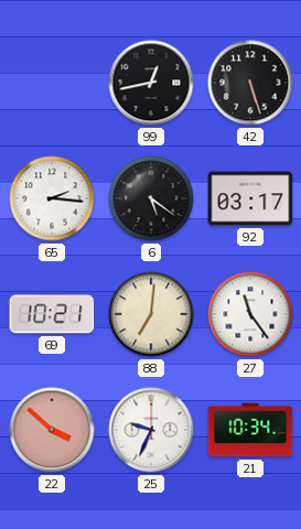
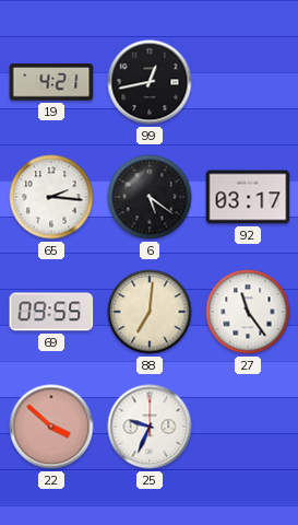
19: none -> 4:21 (51, 82)
42: 5:27 -> none (250, 83)
69: 10:21 -> 09:55 (51, 312)
21: 10:34 -> none (250, 430)
